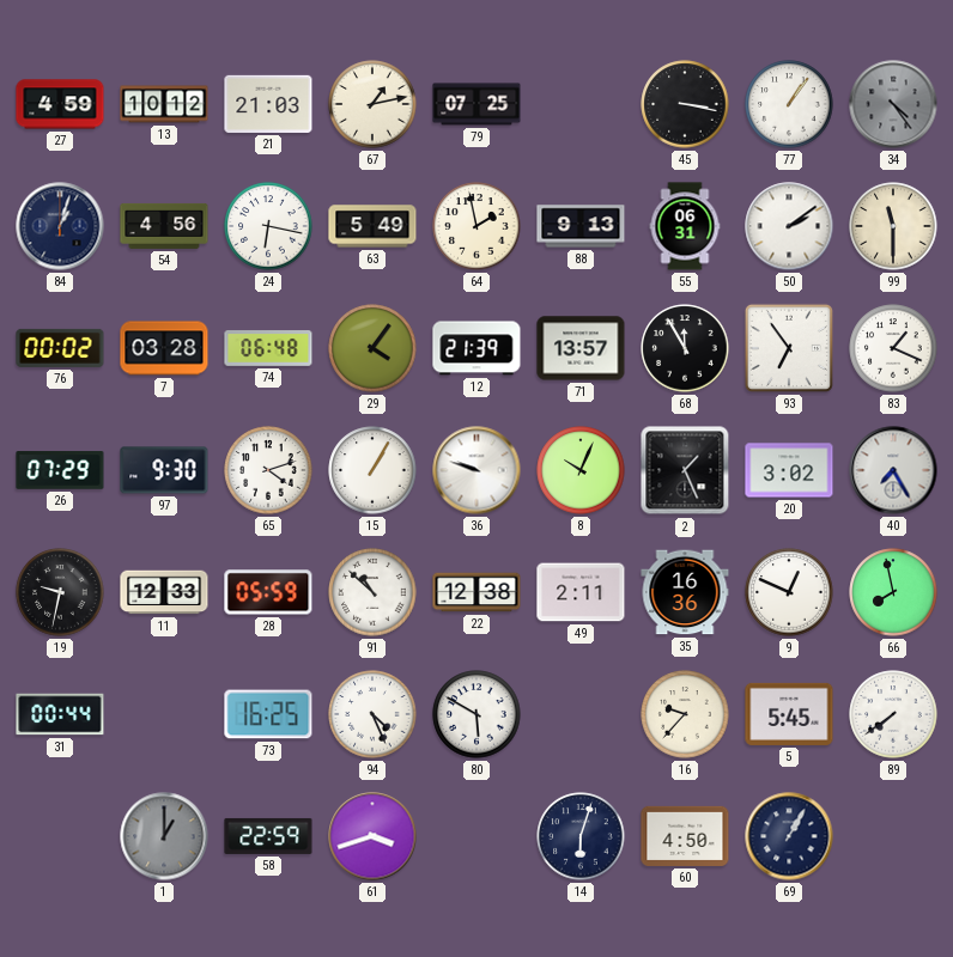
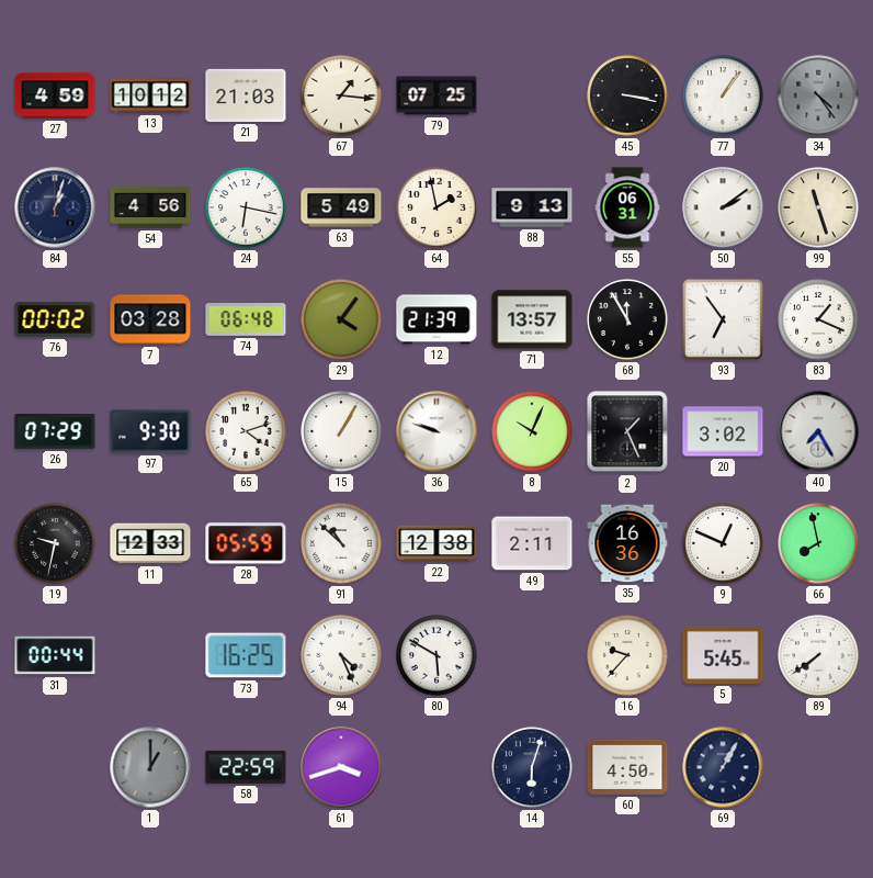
67: 1:13 -> 1:16 (341, 95)
99: 11:30 -> 11:27 (818, 207)
